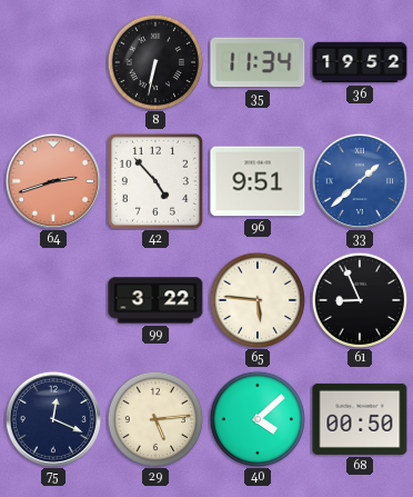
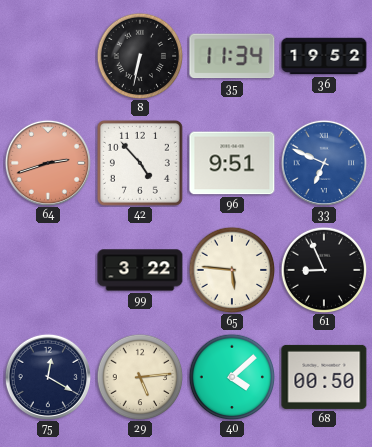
33: 1:38 -> 6:49 (323, 162)
75: 12:19 -> 12:20 (47, 376)
